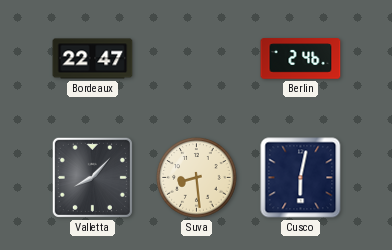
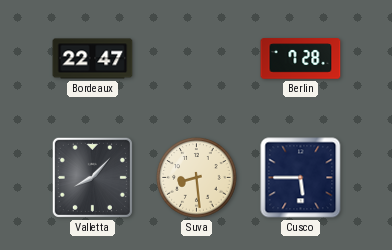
Berlin: 2:46 -> 7:28 (301, 59)
Cusco: 6:02 -> 5:45 (301, 178)
